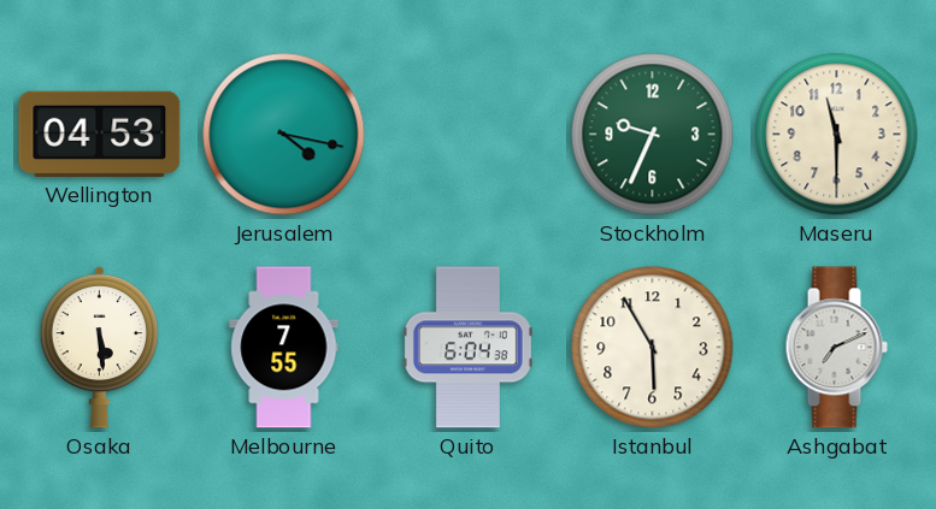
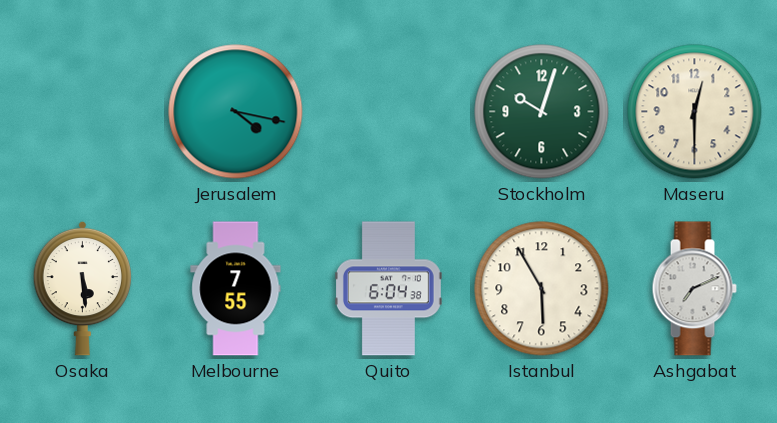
Wellington: 04:53 -> none (100, 134)
Stockholm: 9:34 -> 10:03 (542, 112)
Maseru: 11:30 -> 12:30 (695, 112)
